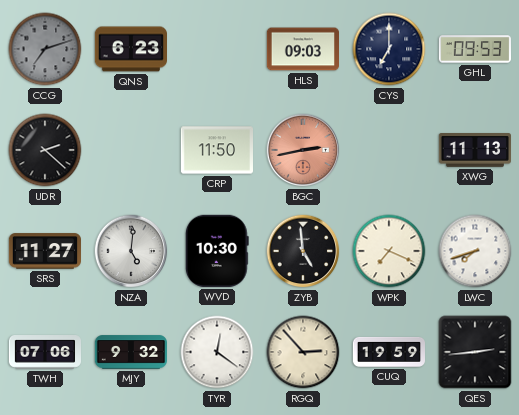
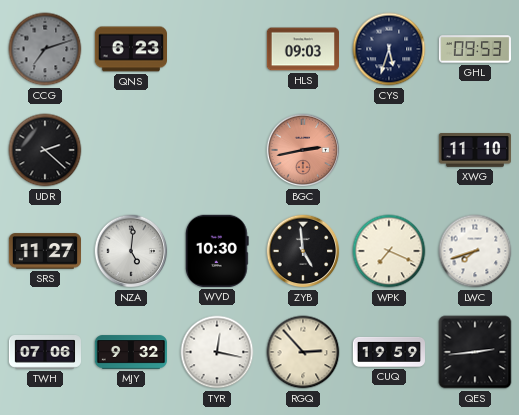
CYS: 7:00 -> 5:33 (389, 49)
CRP: 11:50 -> none (216, 150)
XWG: 11:13 -> 11:10 (474, 151)
TYR: 12:21 -> 12:17 (217, 352)
